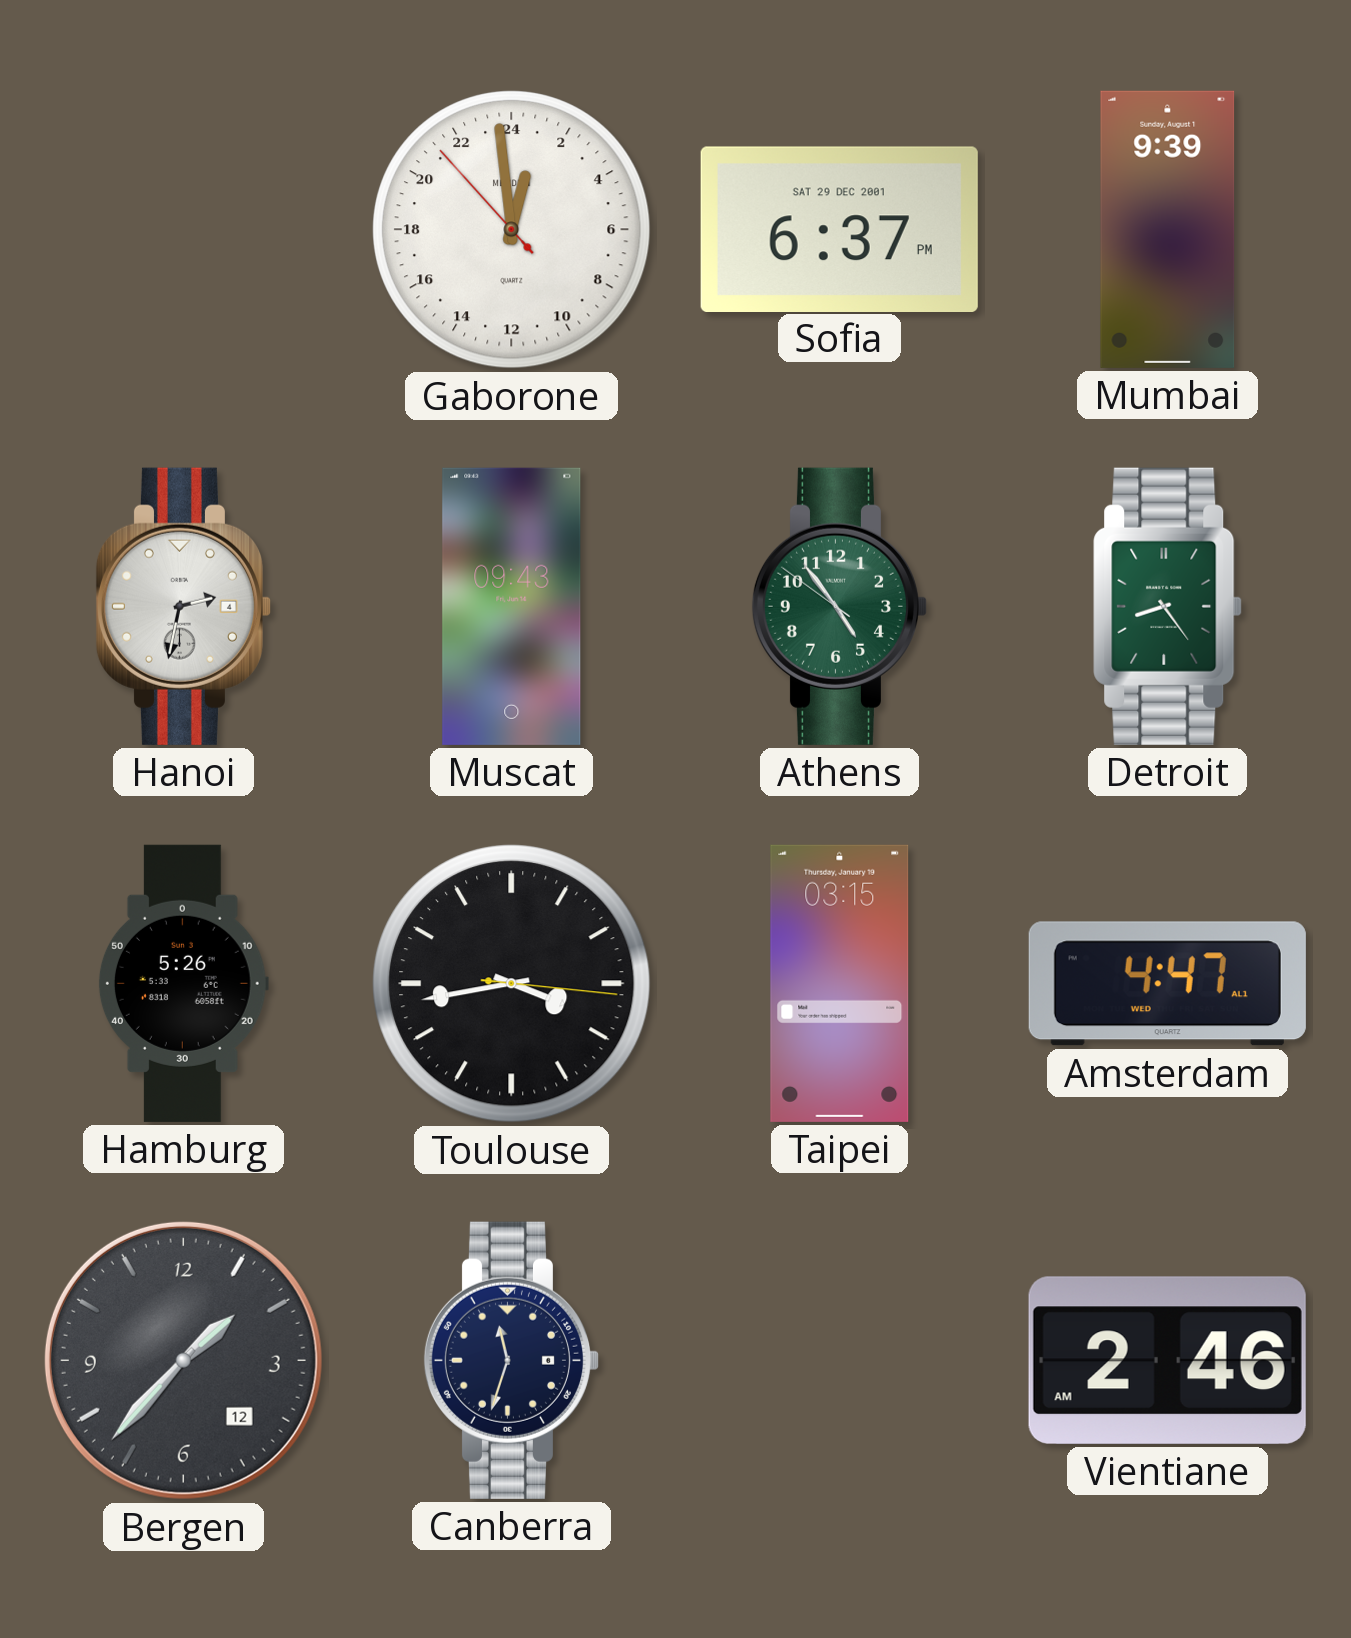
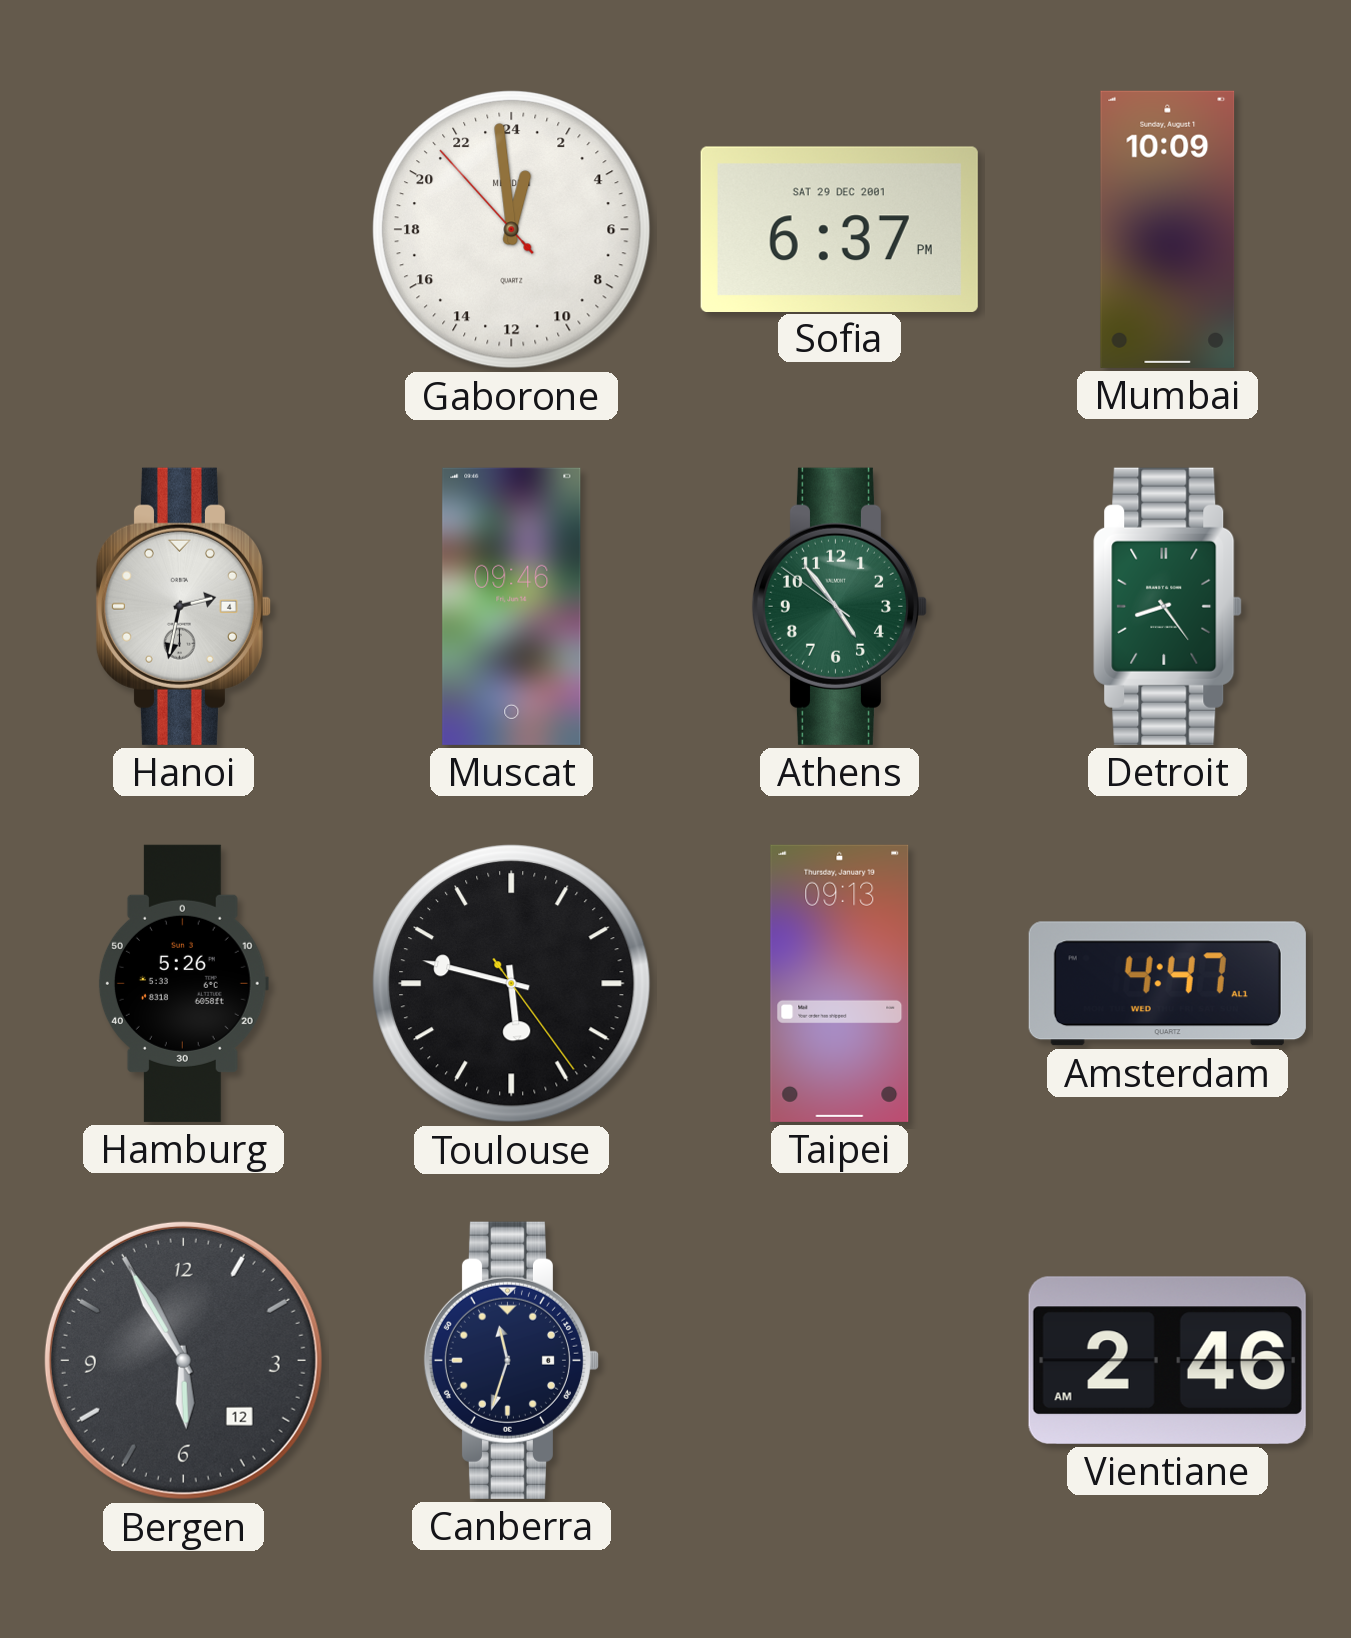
Mumbai: 9:39 -> 10:09 (1168, 229)
Muscat: 09:43 -> 09:46 (512, 606)
Toulouse: 3:43 -> 5:47 (512, 984)
Taipei: 03:15 -> 09:13 (840, 983)
Bergen: 1:37 -> 5:55 (183, 1360)
